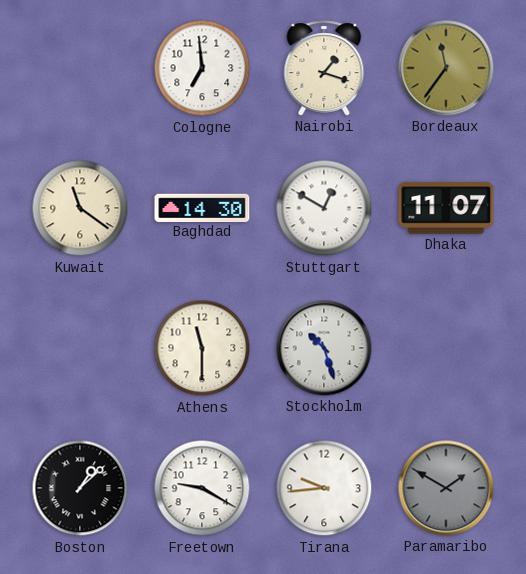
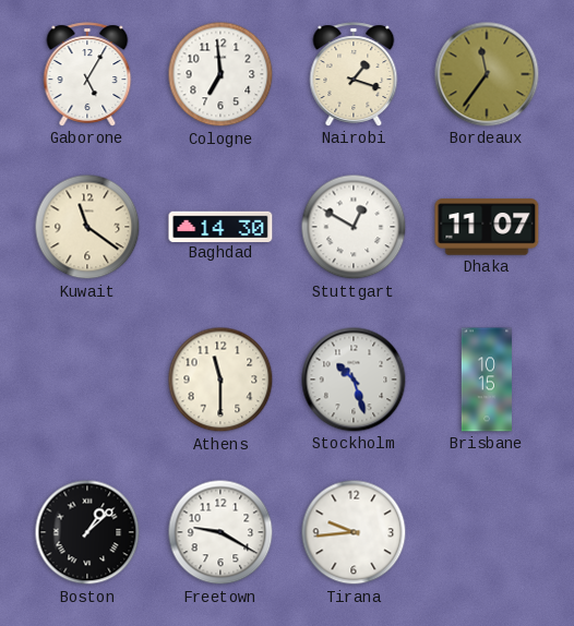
Gaborone: none -> 5:05 (87, 74)
Brisbane: none -> 10:15 (487, 380)
Paramaribo: 1:50 -> none (446, 488)
